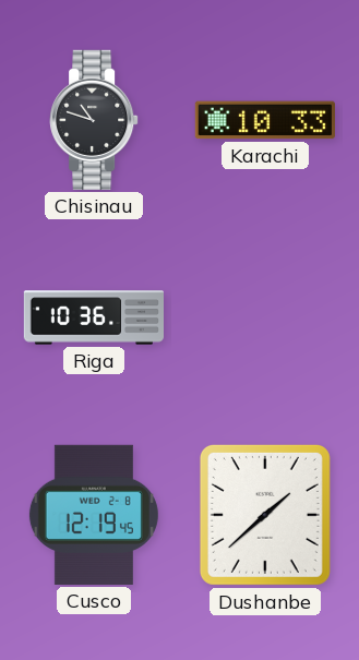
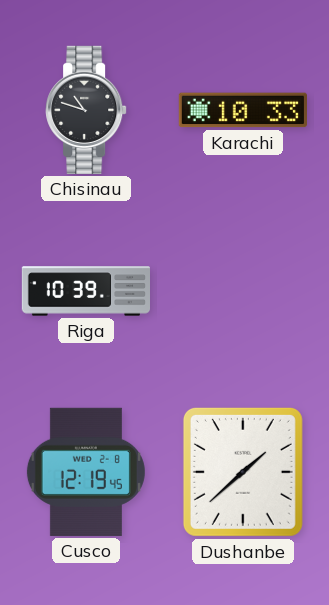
Riga: 10:36 -> 10:39 (85, 291)
